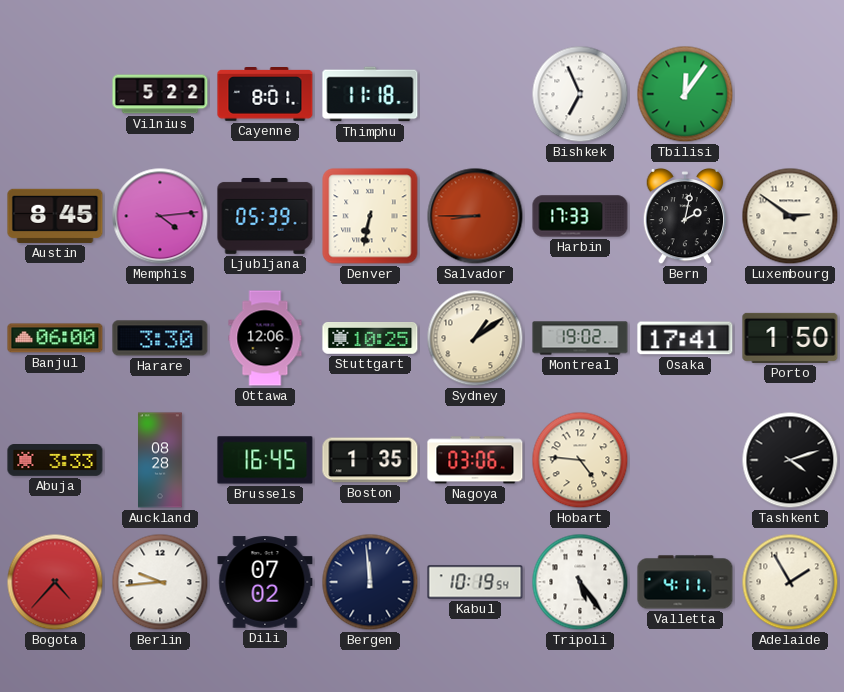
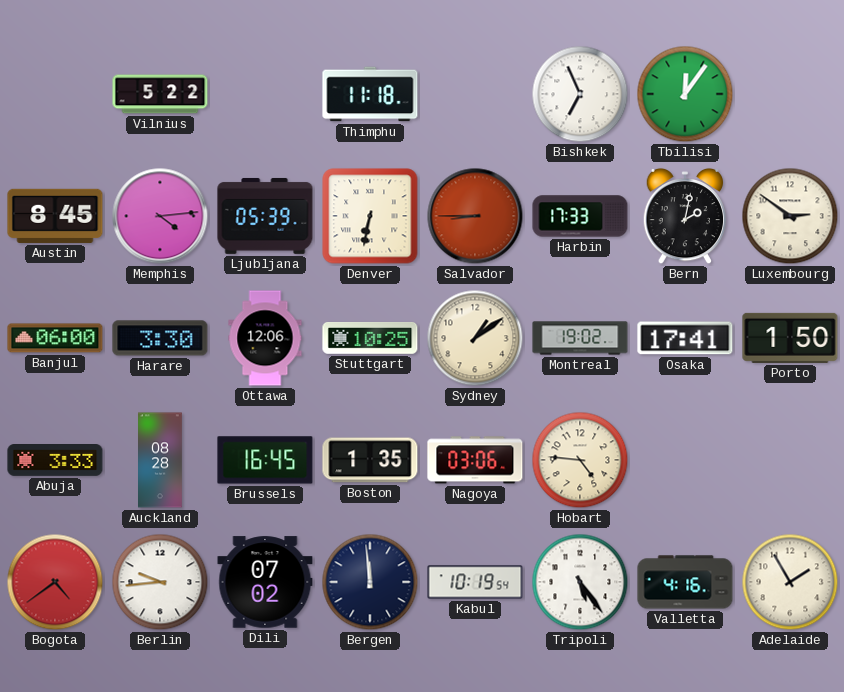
Cayenne: 8:01 -> none (265, 95)
Tashkent: 4:12 -> none (790, 460)
Bogota: 4:37 -> 4:39 (55, 582)
Valletta: 4:11 -> 4:16 (685, 582)
